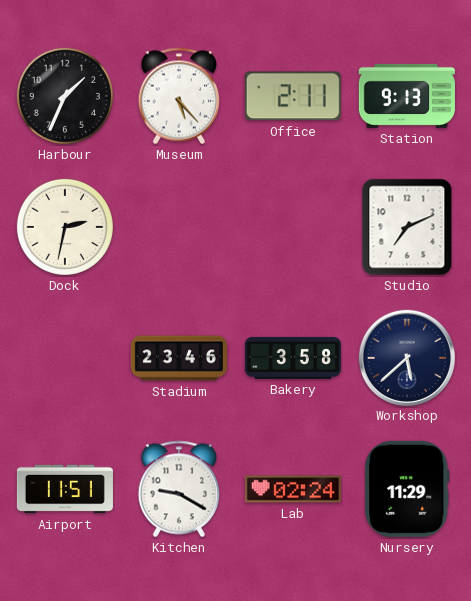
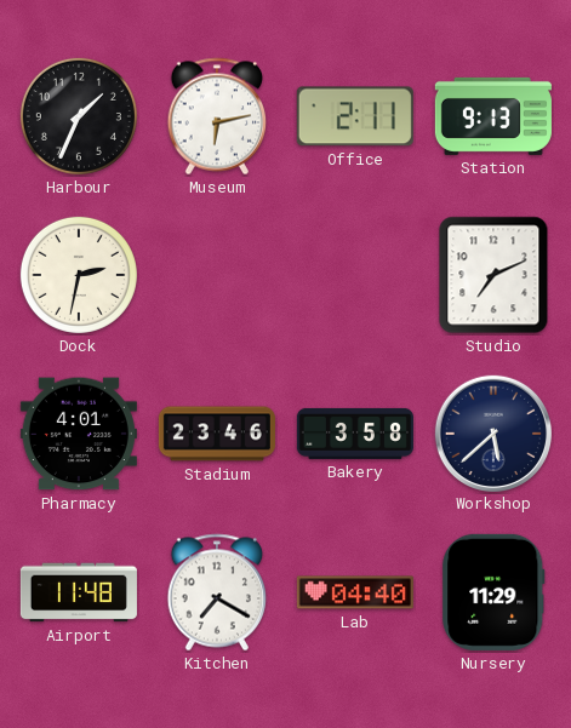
Museum: 5:23 -> 6:13 (216, 116)
Pharmacy: none -> 4:01 (79, 434)
Airport: 11:51 -> 11:48 (79, 592)
Kitchen: 9:20 -> 7:20 (216, 592)
Lab: 02:24 -> 04:40 (355, 592)
